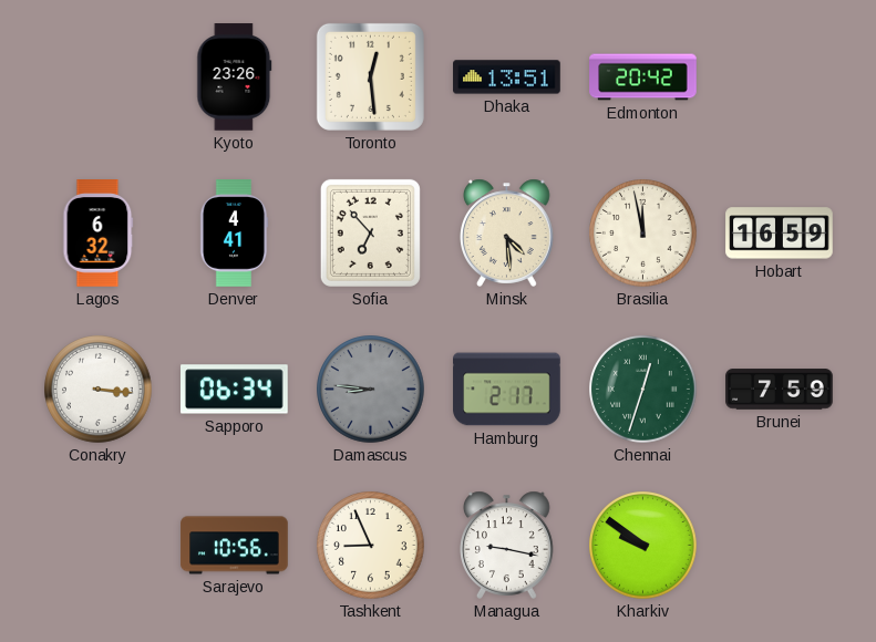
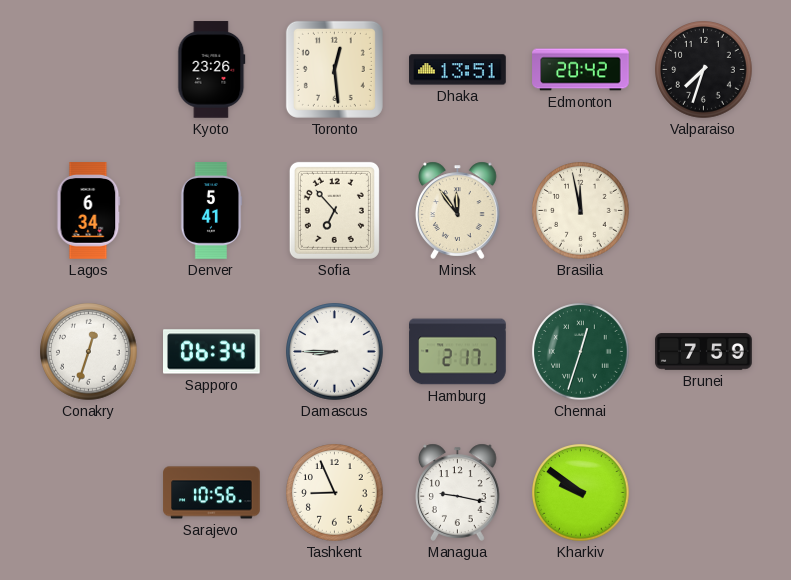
Valparaiso: none -> 7:33 (704, 70)
Lagos: 6:32 -> 6:34 (89, 211)
Denver: 4:41 -> 5:41 (211, 211)
Minsk: 4:29 -> 11:54 (458, 210)
Hobart: 16:59 -> none (780, 234)
Conakry: 3:16 -> 12:33 (89, 352)
Damascus: 8:46 -> 8:45 (335, 352)
Damascus dial: grey -> white (335, 352)
